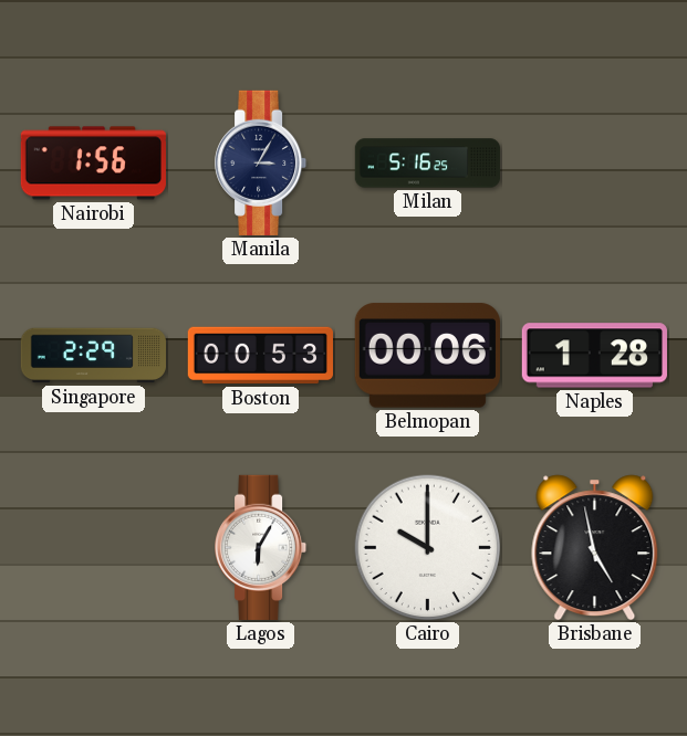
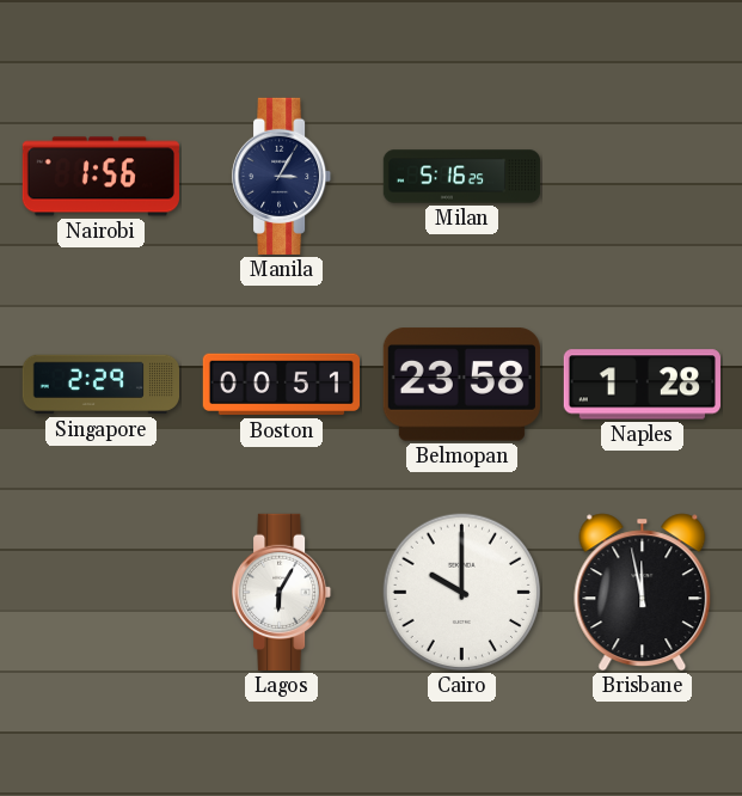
Boston: 00:53 -> 00:51 (281, 385)
Belmopan: 00:06 -> 23:58 (461, 385)
Brisbane: 4:58 -> 11:58 (643, 593)
